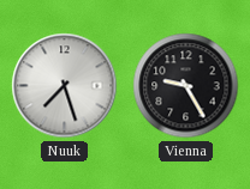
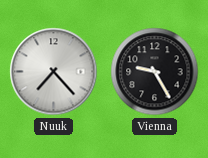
Nuuk: 7:27 -> 7:23 (54, 72)
